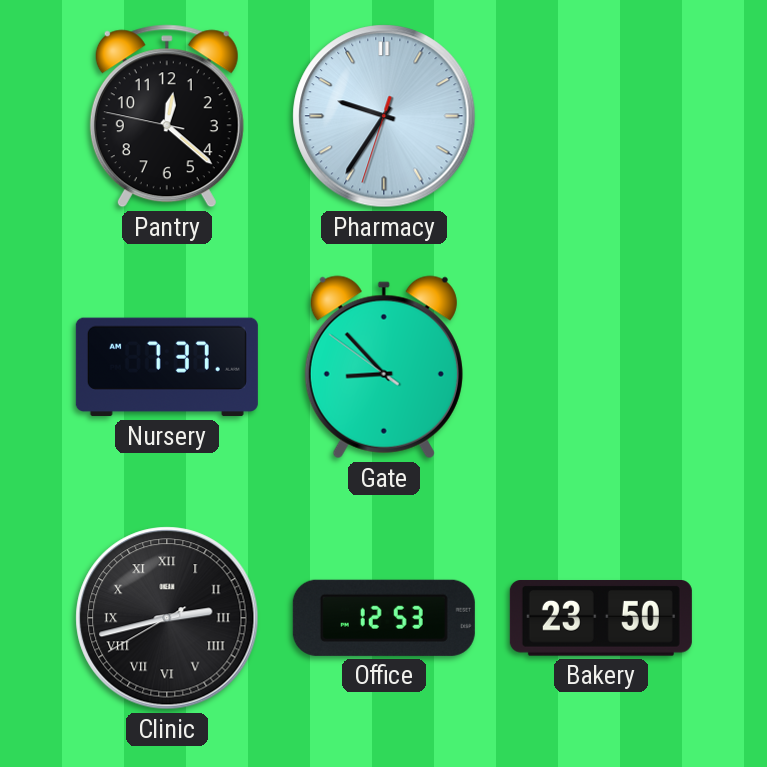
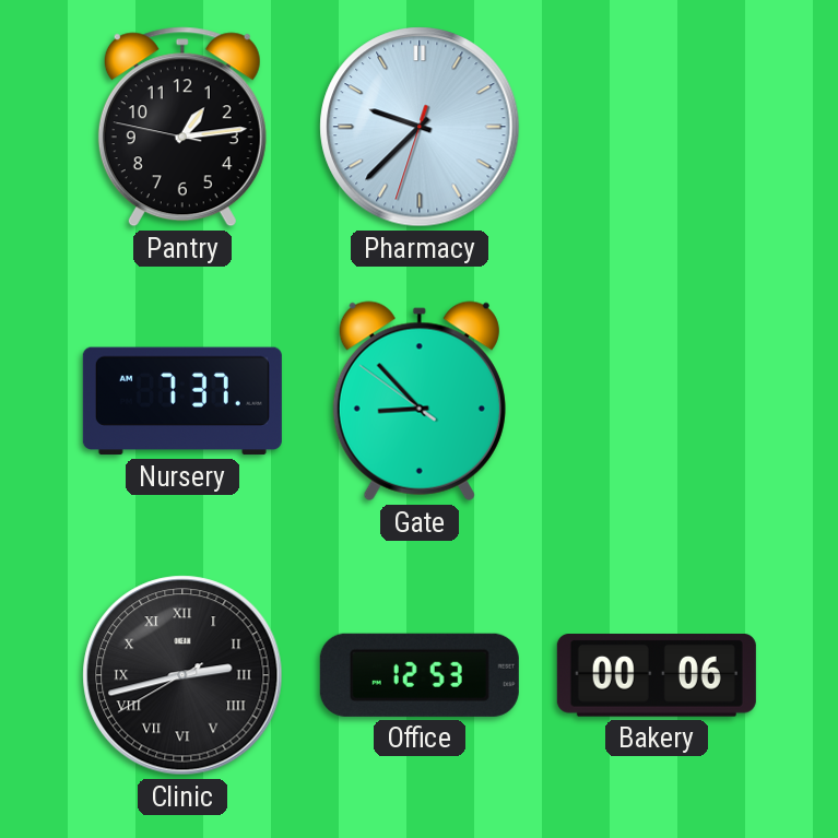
Pantry: 12:21 -> 1:13 (182, 127)
Pharmacy: 9:35 -> 9:37 (420, 127)
Bakery: 23:50 -> 00:06 (657, 676)
